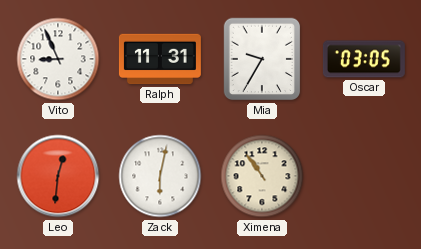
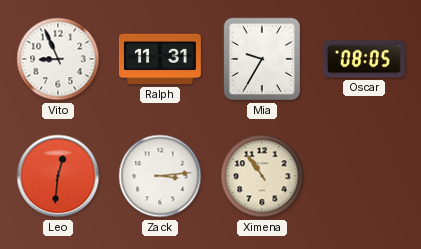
Oscar: 03:05 -> 08:05 (364, 59)
Zack: 6:02 -> 3:14 (160, 176)
